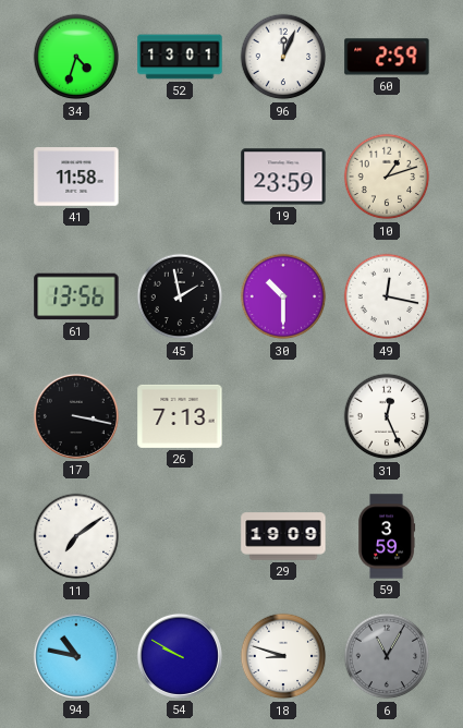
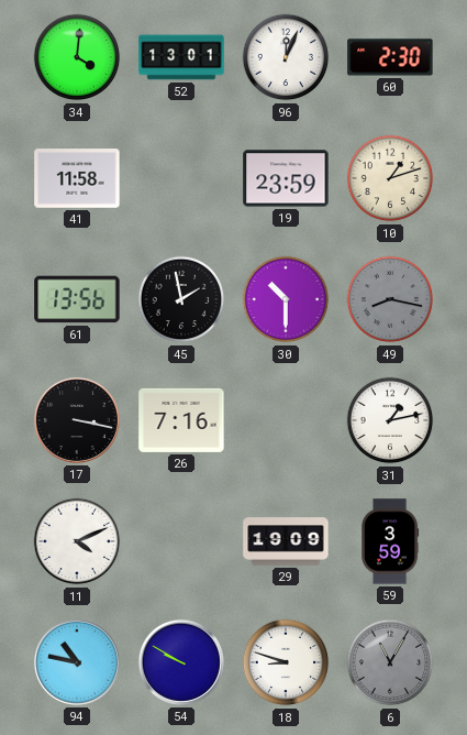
34: 4:33 -> 4:01 (77, 57)
60: 2:59 -> 2:30 (390, 57)
49: 12:17 -> 8:17 (390, 299)
49 dial: white -> grey (390, 299)
26: 7:13 -> 7:16 (181, 420)
31: 12:26 -> 1:13 (390, 420)
11: 7:09 -> 4:11 (77, 541)
